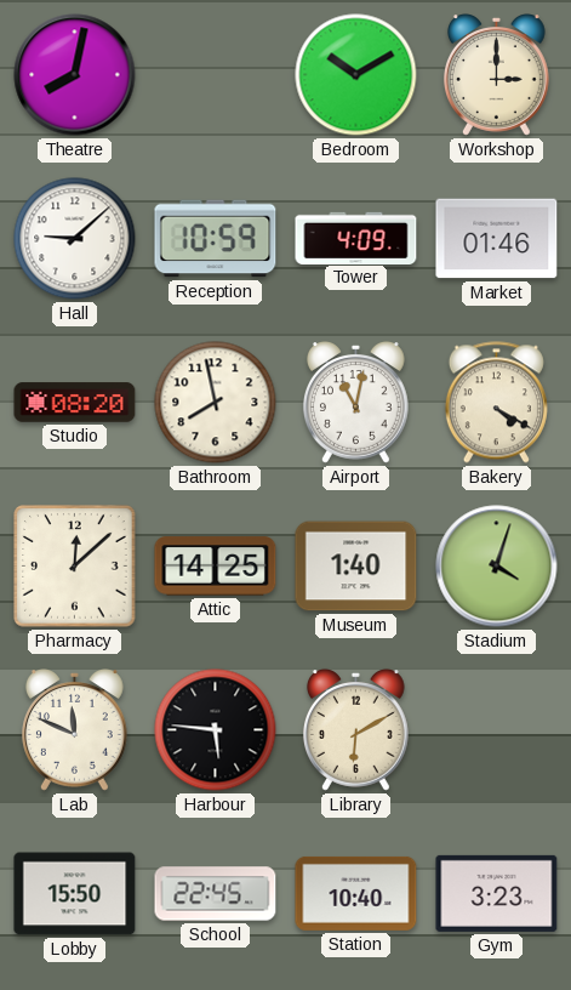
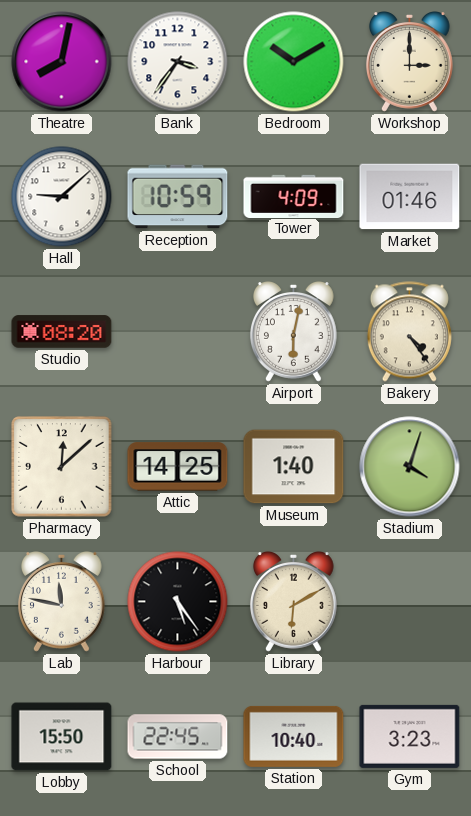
Bank: none -> 3:36 (178, 62)
Bathroom: 7:58 -> none (216, 403)
Airport: 11:02 -> 6:02 (293, 332)
Bakery: 4:20 -> 4:24 (409, 332)
Lab: 11:49 -> 11:47 (61, 602)
Harbour: 5:46 -> 5:24 (178, 602)
